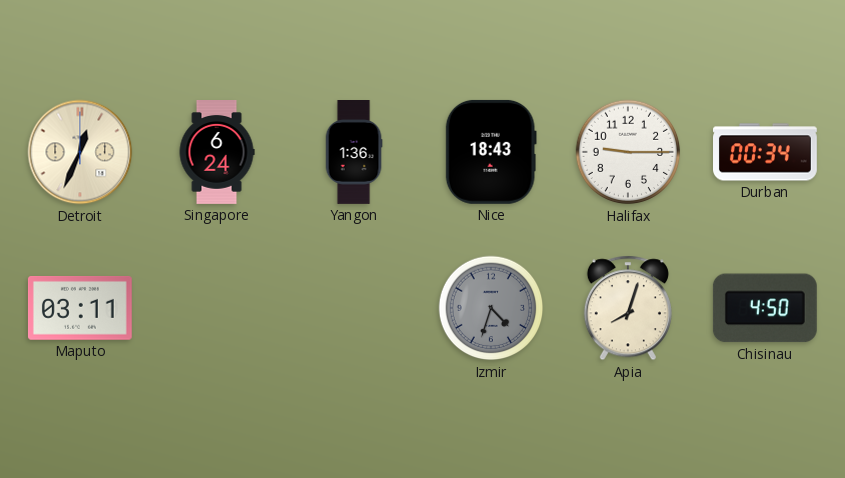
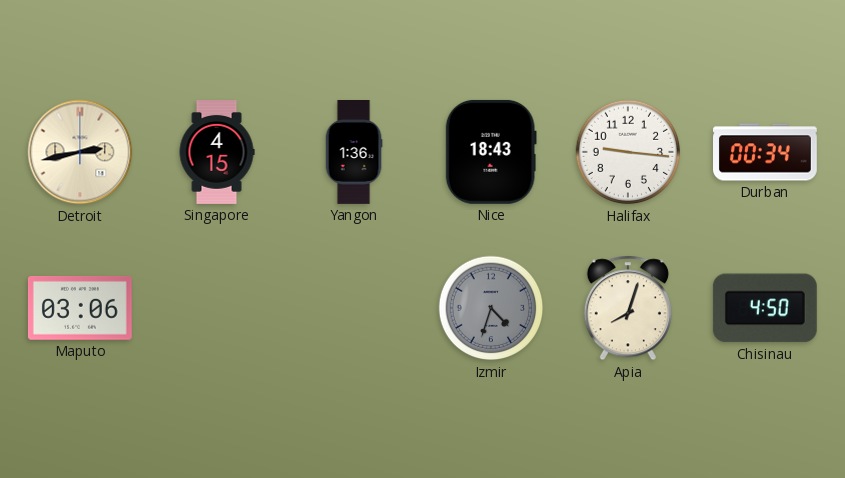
Detroit: 12:34 -> 2:43 (80, 152)
Singapore: 6:24 -> 4:15 (217, 153)
Halifax: 9:15 -> 9:16 (628, 152)
Maputo: 03:11 -> 03:06 (80, 309)
